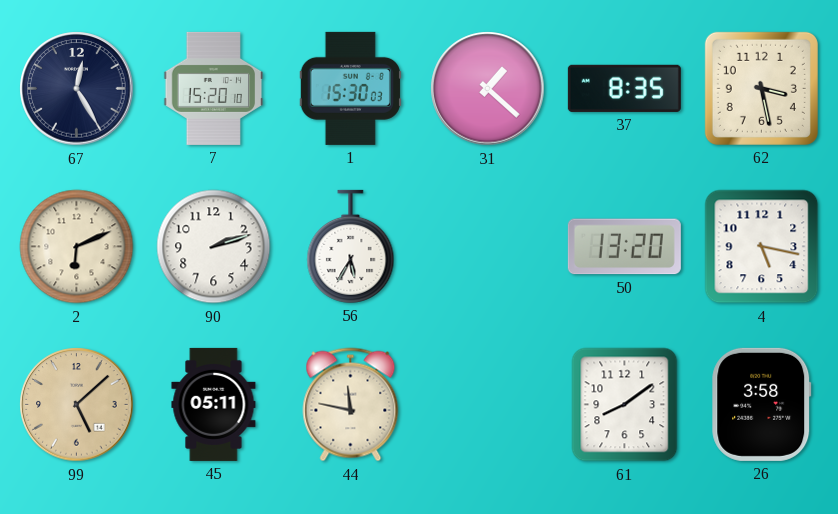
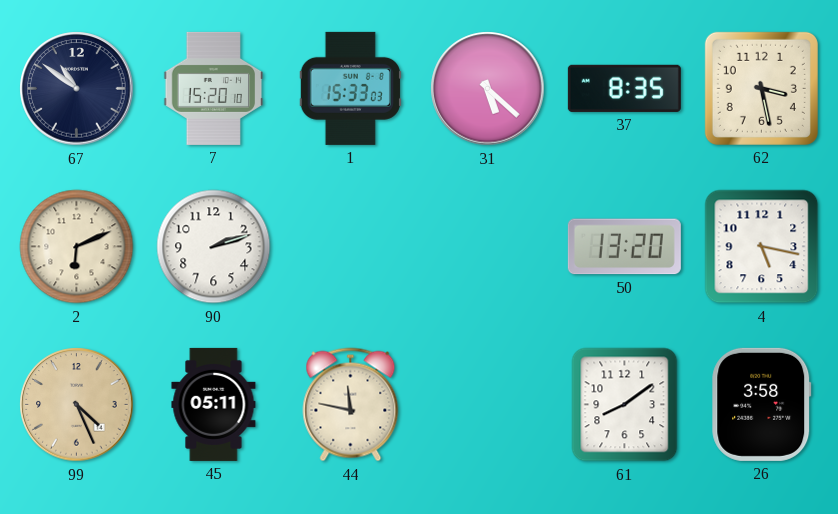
67: 12:25 -> 10:51 (77, 89)
1: 15:30 -> 15:33 (350, 88)
31: 1:22 -> 5:22 (488, 89)
56: 5:35 -> none (351, 246)
99: 5:08 -> 4:26 (77, 405)
